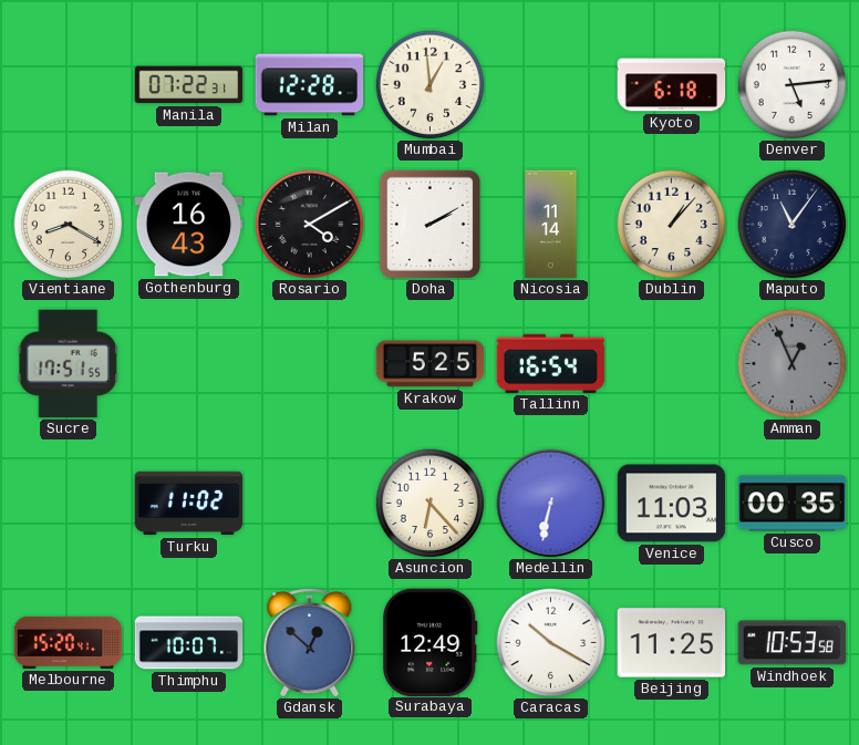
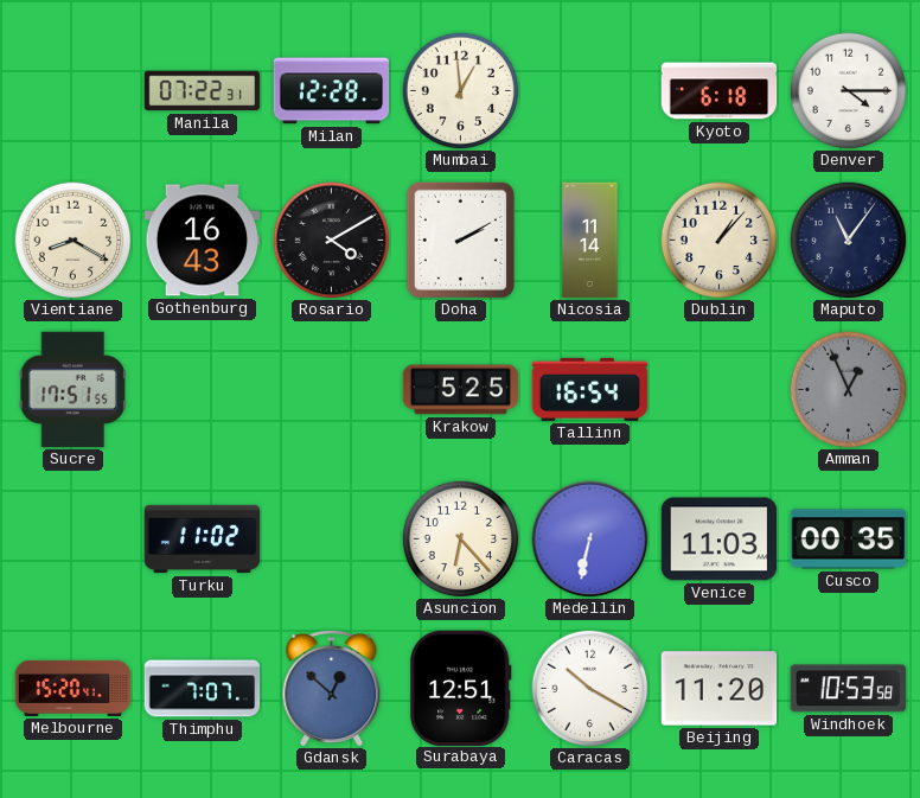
Denver: 5:14 -> 4:15 (849, 91)
Thimphu: 10:07 -> 7:07 (203, 689)
Surabaya: 12:49 -> 12:51 (461, 688)
Beijing: 11:25 -> 11:20 (720, 689)
